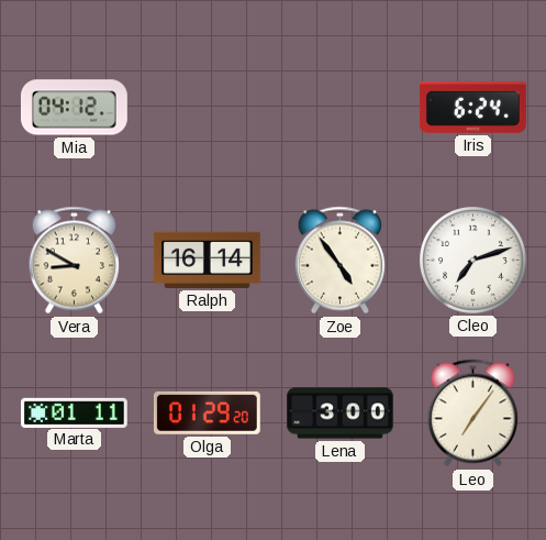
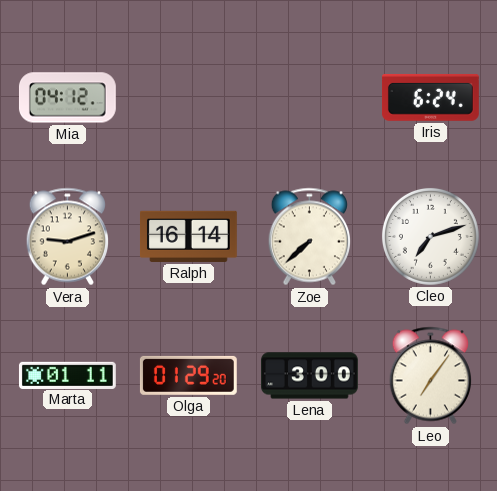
Vera: 8:50 -> 9:12 (67, 237)
Zoe: 4:54 -> 7:38 (309, 237)
